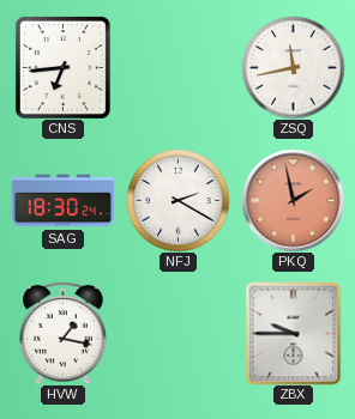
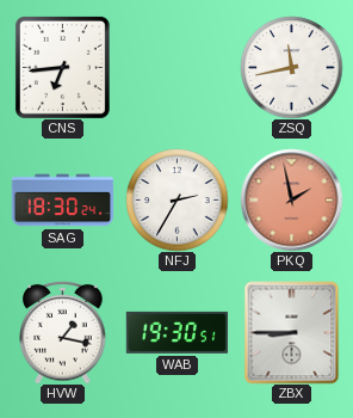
NFJ: 2:20 -> 2:35 (176, 199)
WAB: none -> 19:30 (176, 332)
ZBX: 9:45 -> 8:45 (292, 332)
